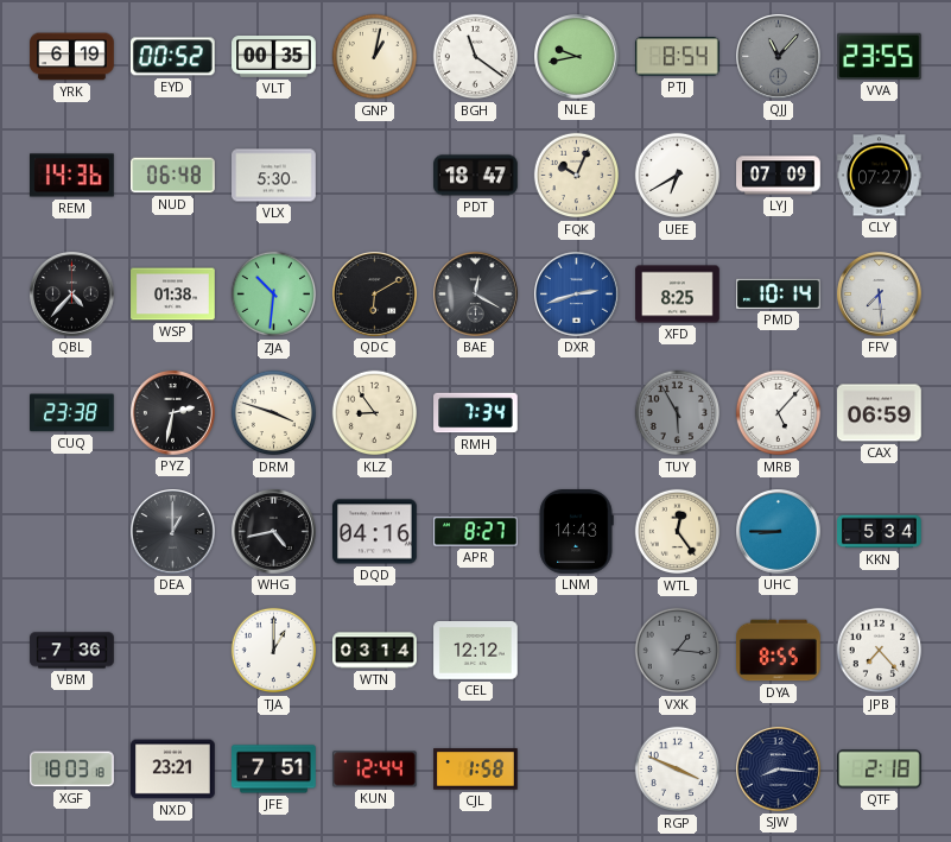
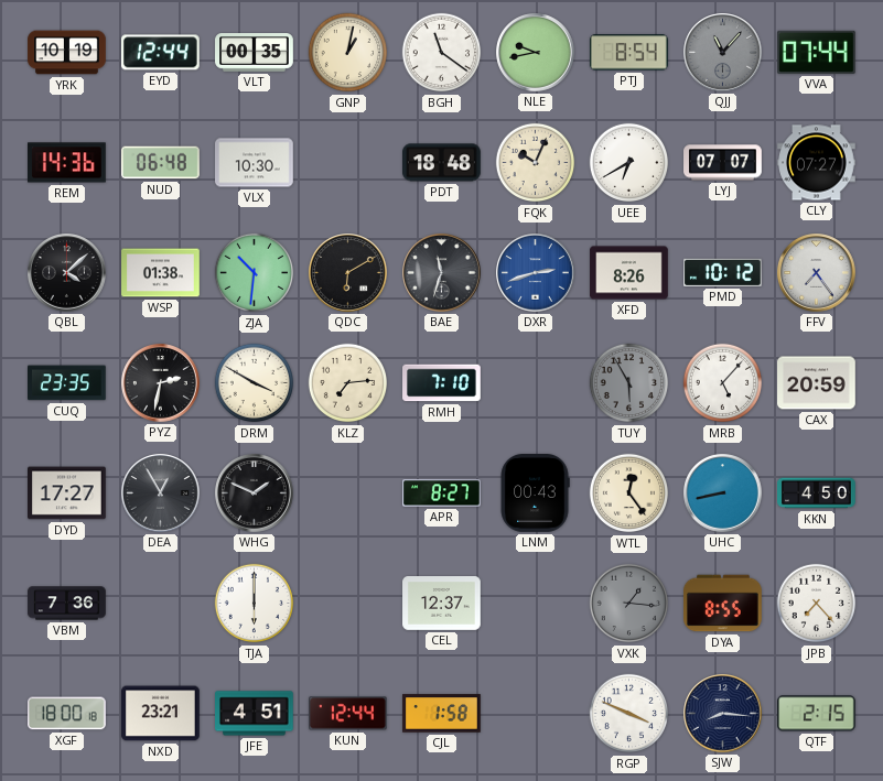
YRK: 6:19 -> 10:19 (67, 53)
EYD: 00:52 -> 12:44 (161, 53)
VVA: 23:55 -> 07:44 (817, 52)
VLX: 5:30 -> 10:30 (255, 163)
PDT: 18:47 -> 18:48 (442, 163)
LYJ: 07:09 -> 07:07 (723, 163)
QBL: 4:37 -> 4:08 (67, 273)
BAE: 12:20 -> 11:33 (442, 273)
XFD: 8:25 -> 8:26 (629, 273)
PMD: 10:14 -> 10:12 (723, 272)
FFV: 7:29 -> 7:24 (817, 273)
CUQ: 23:38 -> 23:35 (67, 383)
DRM: 3:48 -> 3:50 (255, 383)
KLZ: 8:54 -> 7:14 (348, 383)
RMH: 7:34 -> 7:10 (442, 383)
CAX: 06:59 -> 20:59 (817, 383)
DYD: none -> 17:27 (67, 493)
DEA: 1:00 -> 12:55 (161, 493)
WHG: 4:43 -> 1:49 (255, 493)
DQD: 04:16 -> none (375, 532)
LNM: 14:43 -> 00:43 (535, 493)
UHC: 8:45 -> 8:43 (723, 493)
KKN: 5:34 -> 4:50 (817, 493)
TJA: 1:00 -> 6:00 (255, 604)
WTN: 03:14 -> none (375, 651)
CEL: 12:12 -> 12:37 (442, 604)
XGF: 18:03 -> 18:00 (67, 714)
JFE: 7:51 -> 4:51 (255, 714)
QTF: 2:18 -> 2:15 (817, 714)
